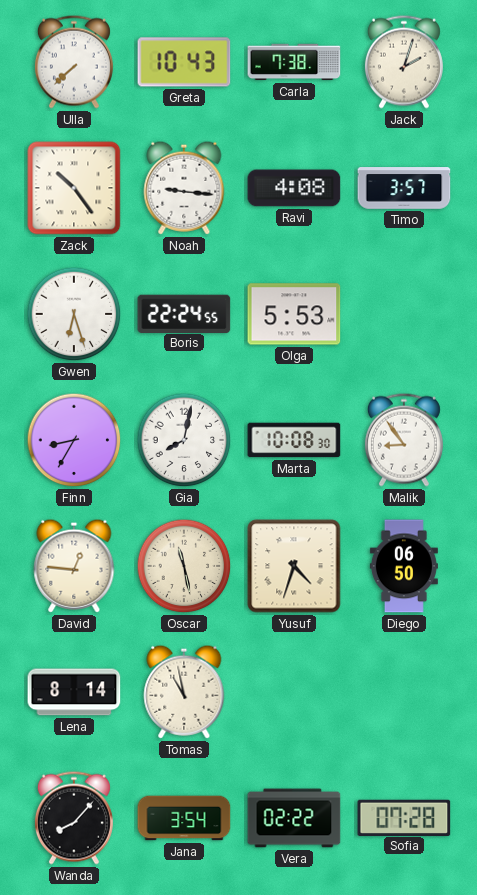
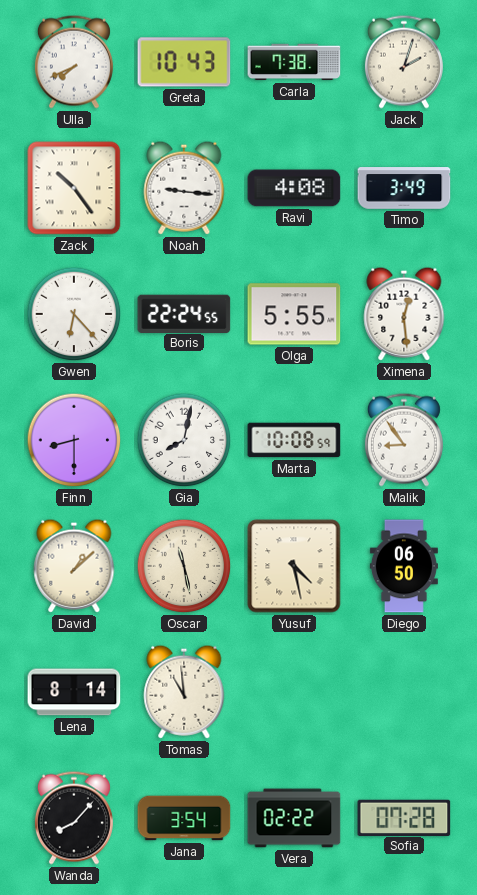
Ulla: 7:38 -> 7:41 (74, 62)
Timo: 3:57 -> 3:49 (404, 188)
Gwen: 6:27 -> 6:23 (74, 314)
Olga: 5:53 -> 5:55 (294, 314)
Ximena: none -> 12:29 (404, 314)
Finn: 8:35 -> 8:30 (74, 440)
Marta: 10:08:30 -> 10:08:59 (294, 440)
David: 12:46 -> 1:08 (74, 566)
Yusuf: 4:33 -> 4:28 (294, 566)
Tomas: 10:58 -> 10:59 (184, 692)
